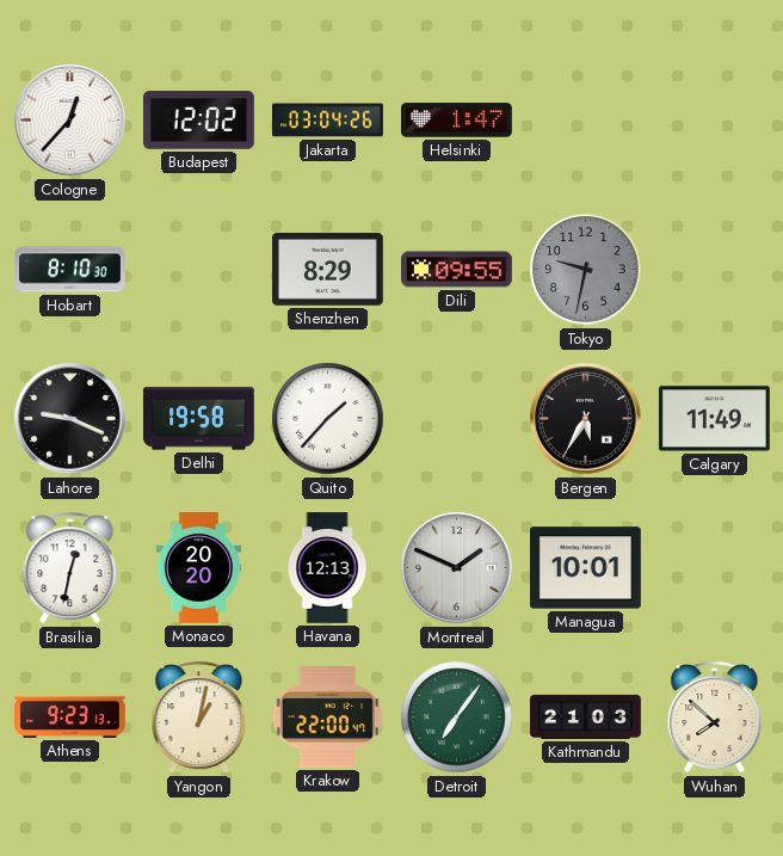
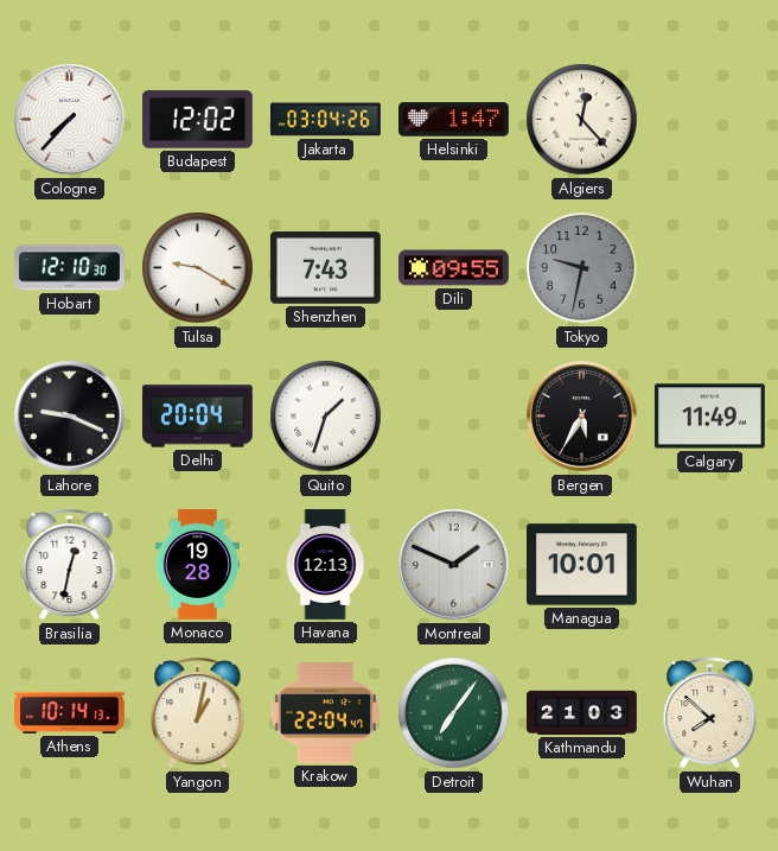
Cologne: 12:37 -> 7:37 (70, 120)
Algiers: none -> 12:23 (582, 120)
Hobart: 8:10 -> 12:10 (70, 268)
Tulsa: none -> 9:20 (198, 268)
Shenzhen: 8:29 -> 7:43 (325, 268)
Delhi: 19:58 -> 20:04 (197, 417)
Quito: 1:37 -> 1:33 (326, 417)
Monaco: 20:20 -> 19:28 (198, 565)
Athens: 9:23 -> 10:14 (70, 712)
Krakow: 22:00 -> 22:04 (326, 713)
